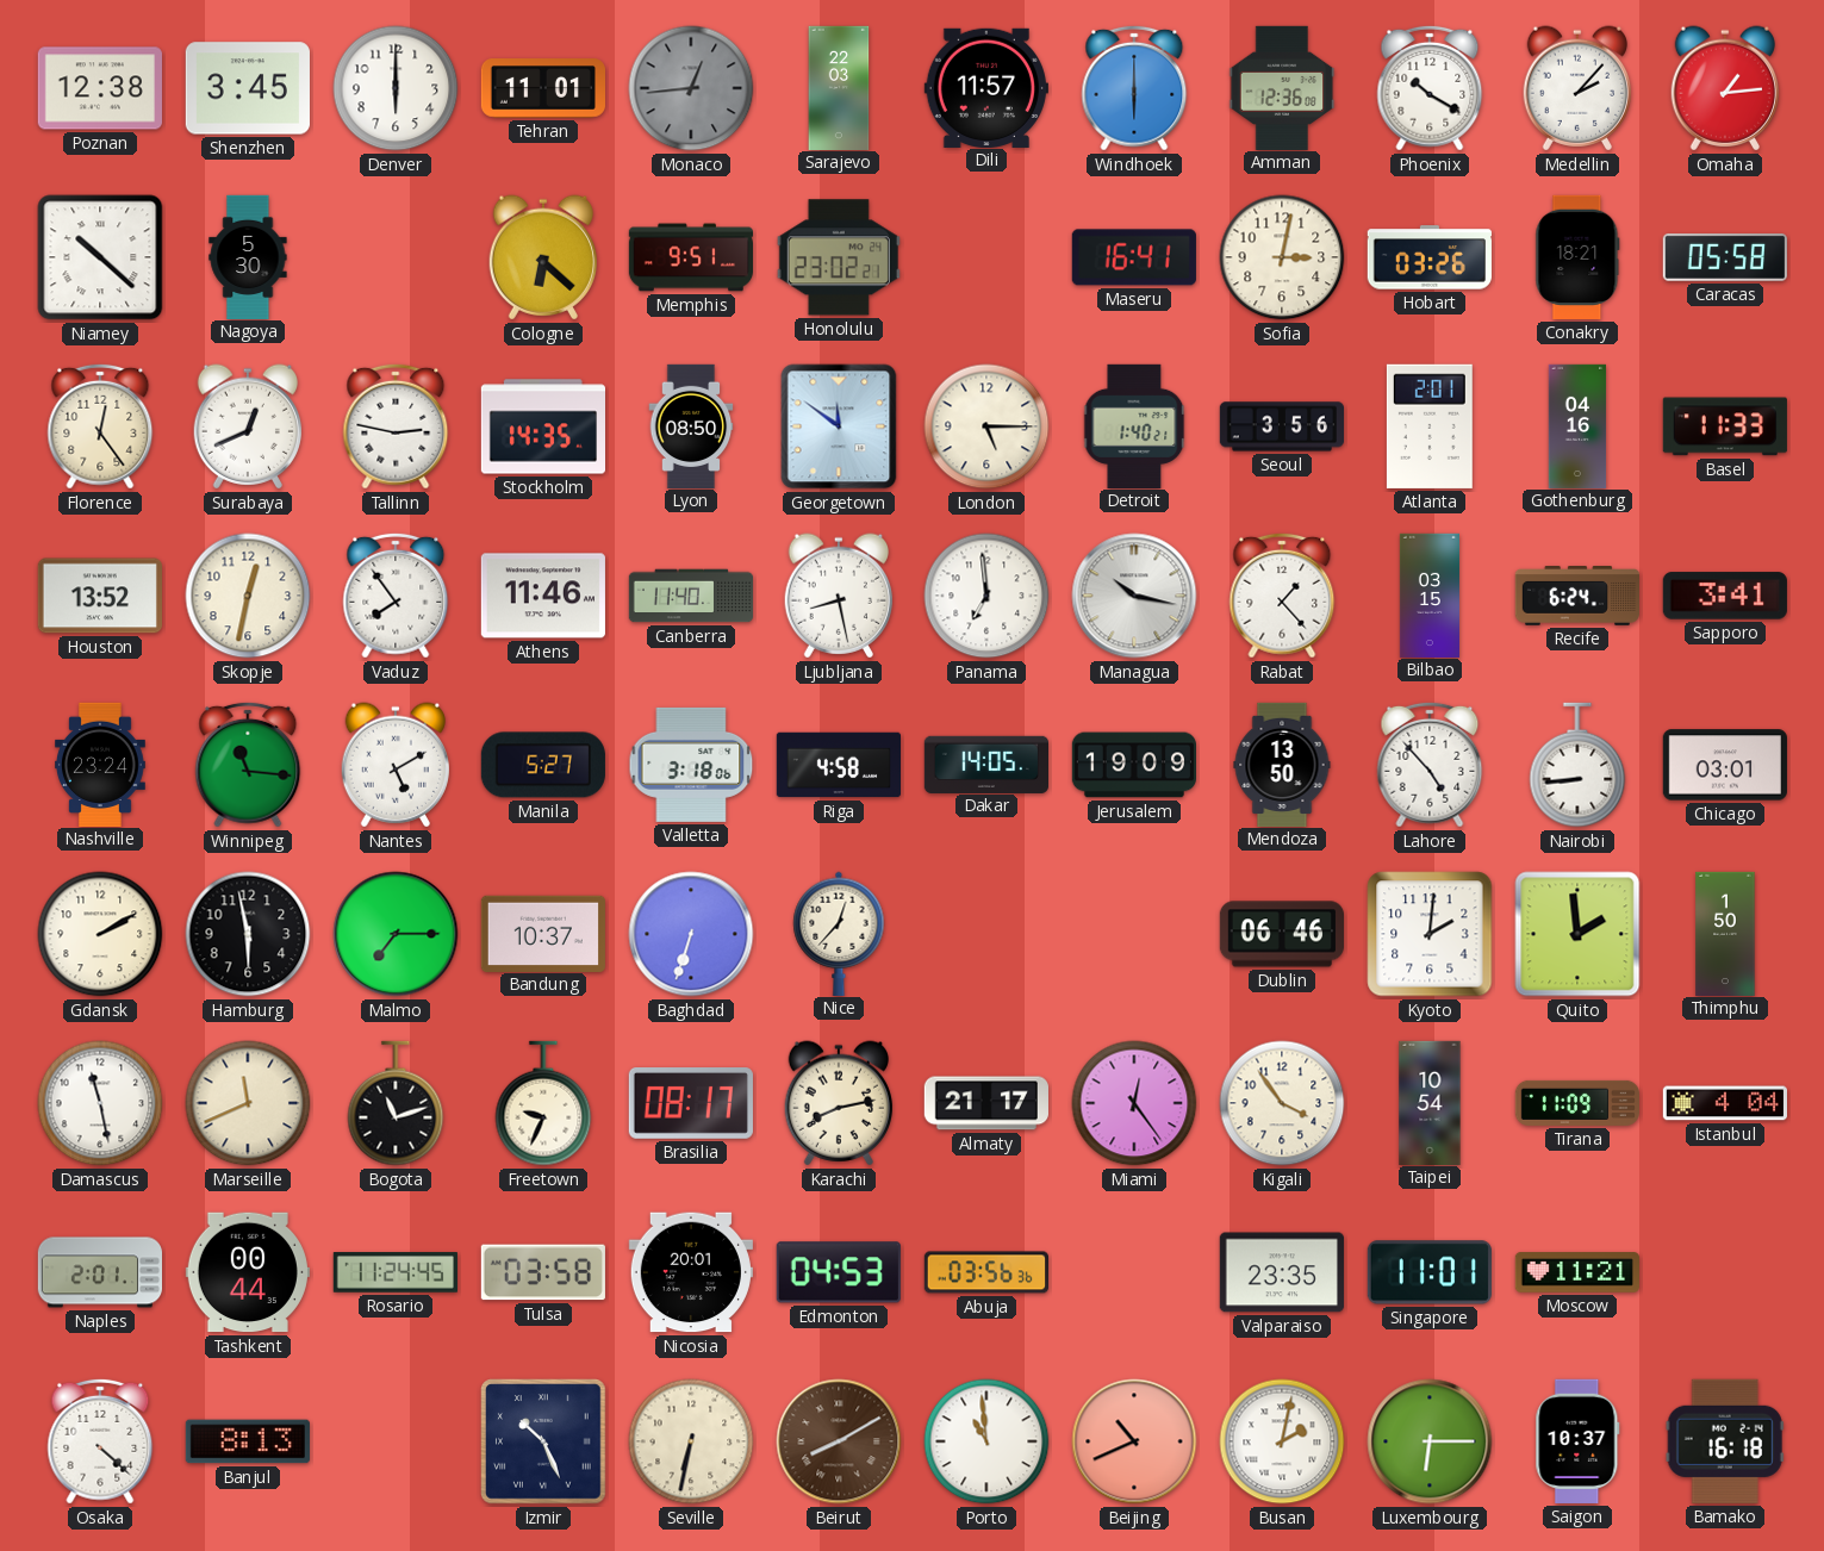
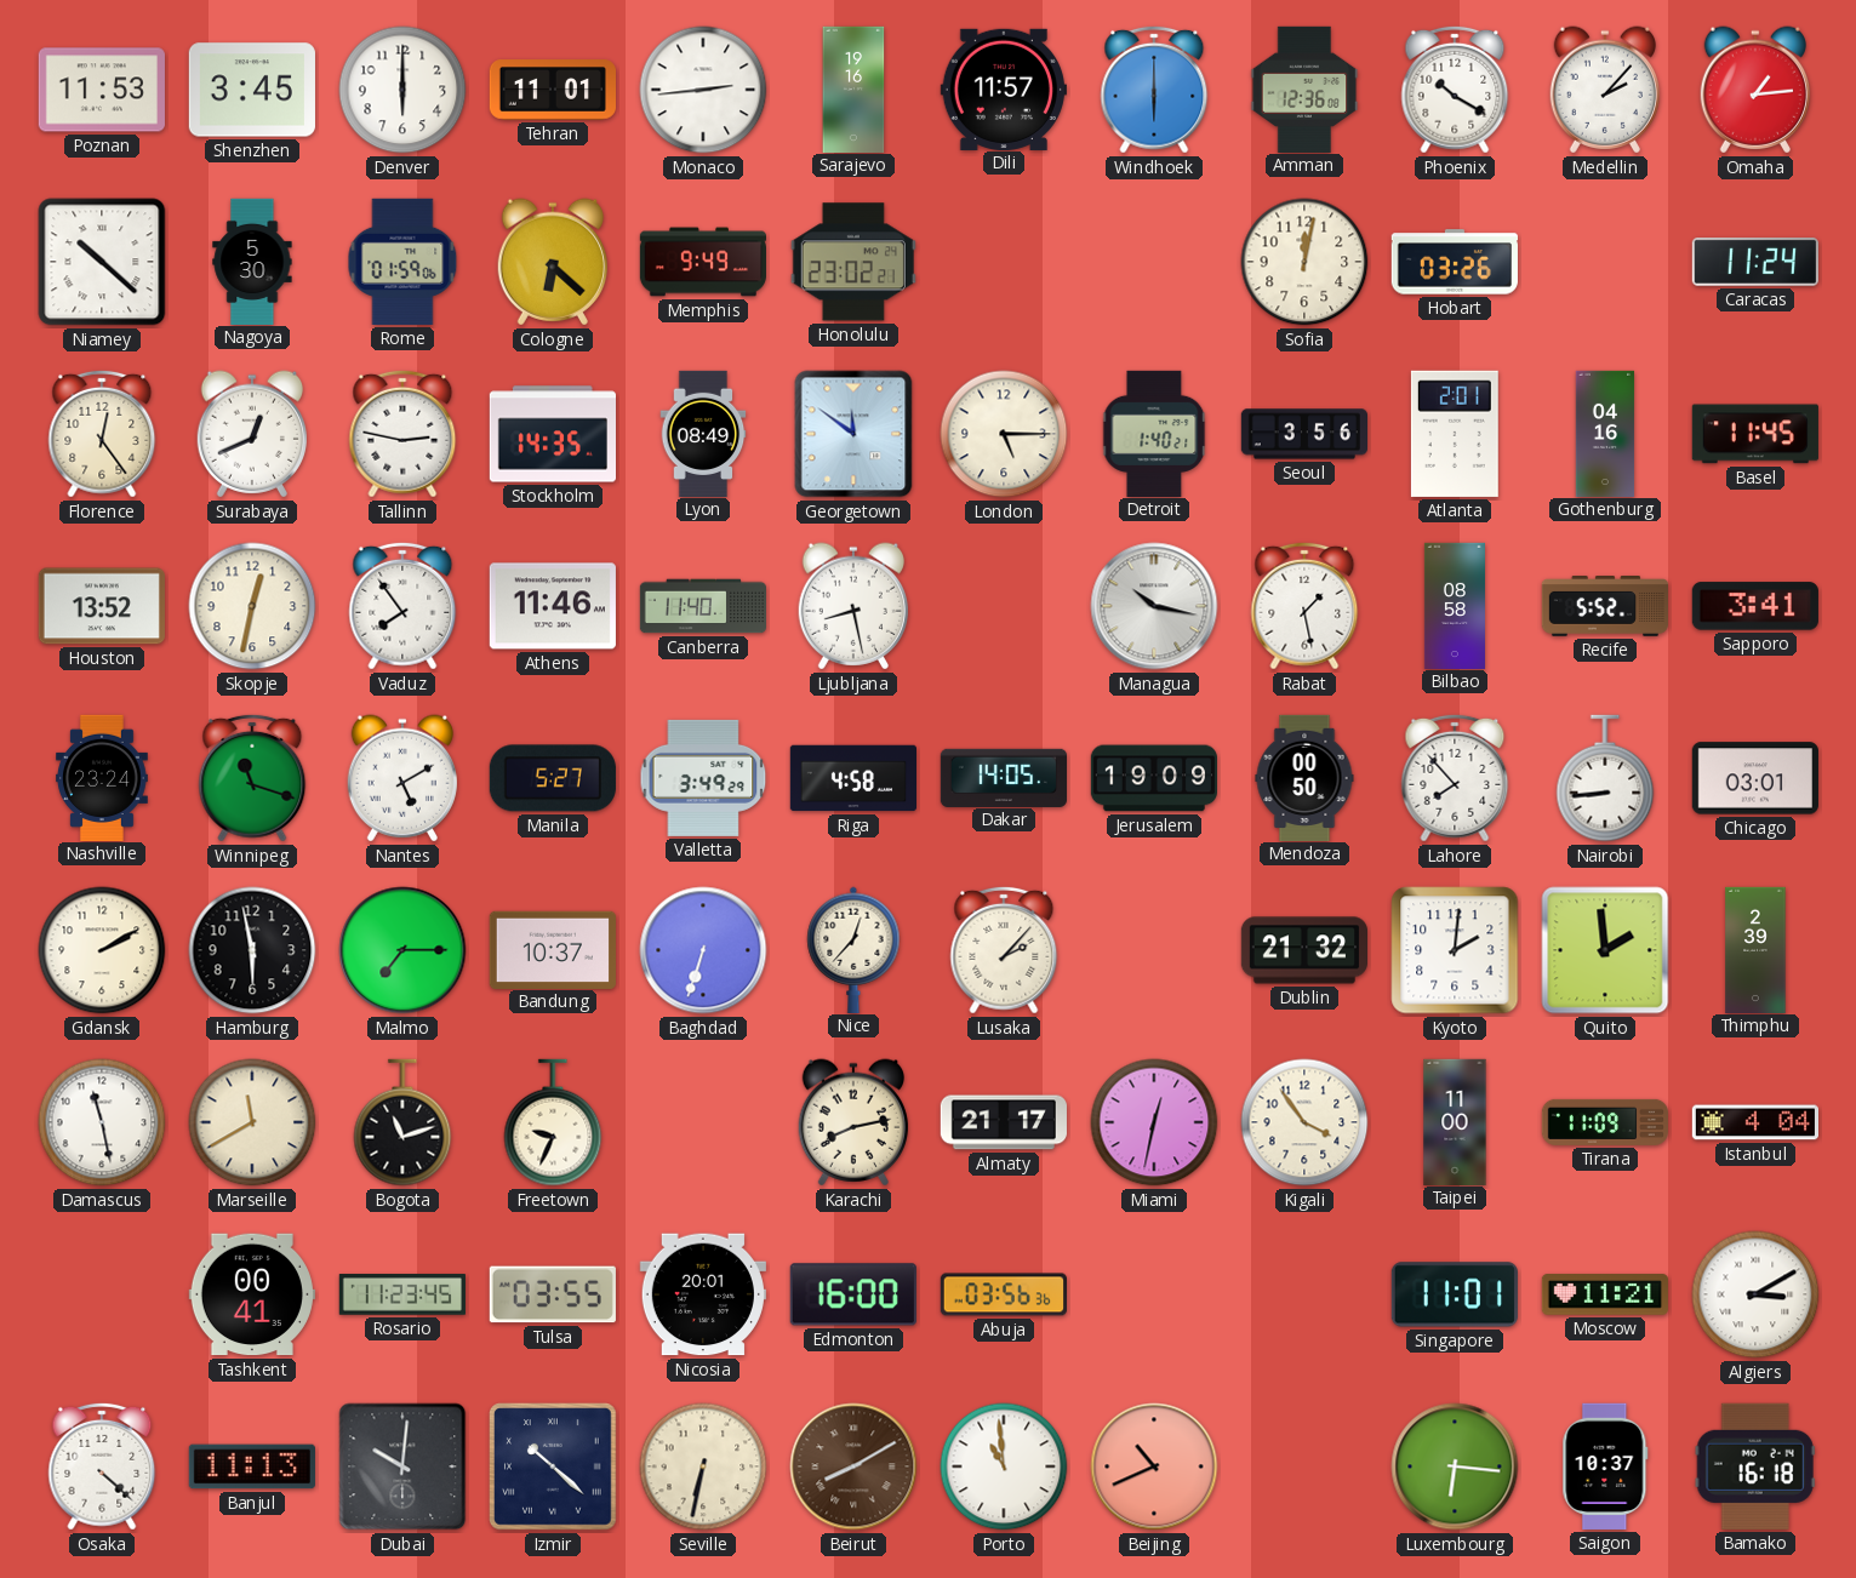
Poznan: 12:38 -> 11:53 (102, 90)
Monaco: 12:44 -> 2:44 (703, 90)
Monaco dial: grey -> white (703, 90)
Sarajevo: 22:03 -> 19:16 (853, 88)
Rome: none -> 01:59 (402, 262)
Memphis: 9:51 -> 9:49 (702, 262)
Maseru: 16:41 -> none (1134, 257)
Sofia: 3:02 -> 12:02 (1304, 262)
Conakry: 18:21 -> none (1577, 257)
Caracas: 05:58 -> 11:24 (1755, 263)
Lyon: 08:50 -> 08:49 (703, 433)
Basel: 11:33 -> 11:45 (1755, 434)
Panama: 6:59 -> none (986, 596)
Rabat: 1:23 -> 1:28 (1304, 606)
Bilbao: 03:15 -> 08:58 (1455, 605)
Recife: 6:24 -> 5:52 (1604, 607)
Winnipeg: 11:16 -> 11:18 (252, 778)
Valletta: 3:18 -> 3:49 (703, 778)
Mendoza: 13:50 -> 00:50 (1304, 777)
Lahore: 4:53 -> 7:53 (1455, 778)
Lusaka: none -> 2:07 (1004, 950)
Dublin: 06:46 -> 21:32 (1303, 950)
Thimphu: 1:50 -> 2:39 (1755, 949)
Marseille: 11:41 -> 11:40 (252, 1122)
Brasilia: 08:17 -> none (691, 1104)
Miami: 12:24 -> 12:32 (1154, 1122)
Taipei: 10:54 -> 11:00 (1455, 1121)
Naples: 2:01 -> none (99, 1272)
Tashkent: 00:44 -> 00:41 (252, 1294)
Rosario: 11:24 -> 11:23 (402, 1294)
Tulsa: 03:58 -> 03:55 (553, 1294)
Edmonton: 04:53 -> 16:00 (853, 1294)
Valparaiso: 23:35 -> none (1282, 1272)
Algiers: none -> 3:10 (1755, 1294)
Banjul: 8:13 -> 11:13 (252, 1466)
Dubai: none -> 10:01 (402, 1466)
Izmir: 10:26 -> 10:22 (554, 1468)
Busan: 2:02 -> none (1282, 1441)
Luxembourg: 6:15 -> 6:16 (1455, 1466)
